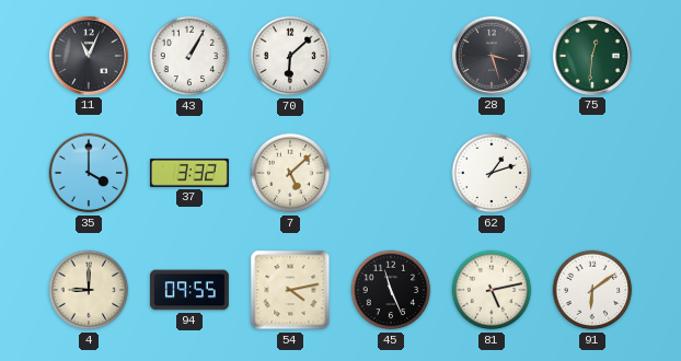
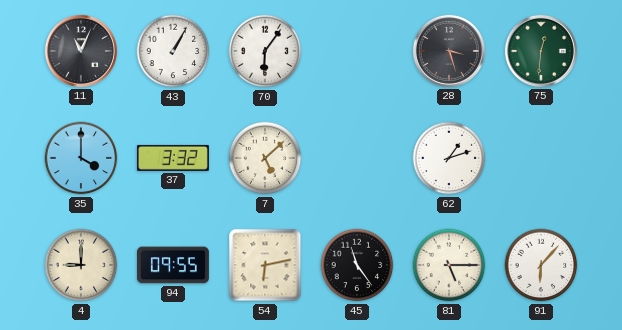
70: 6:08 -> 6:06 (265, 51)
54: 4:13 -> 6:13 (265, 265)
45: 11:26 -> 11:24 (357, 265)
81: 5:13 -> 5:15 (449, 265)
91: 6:09 -> 6:07 (541, 265)
